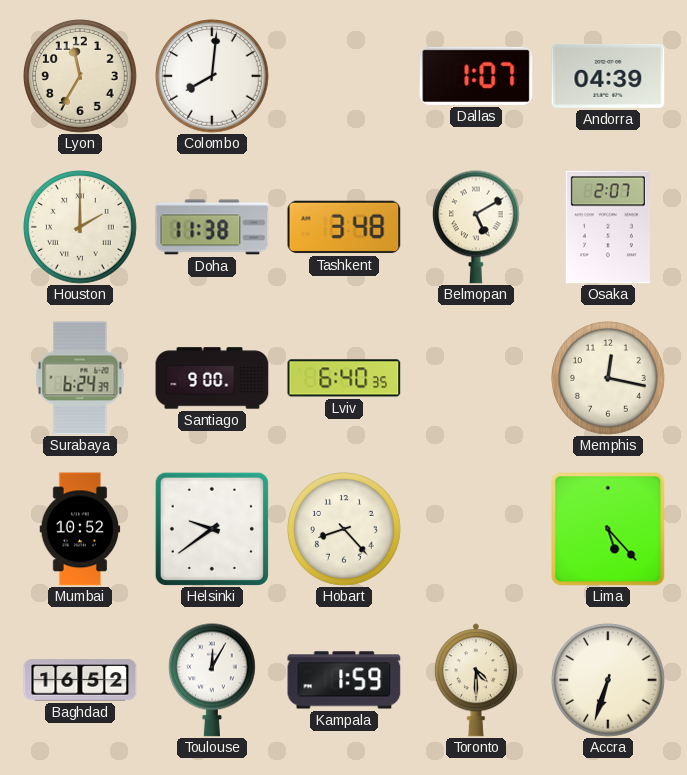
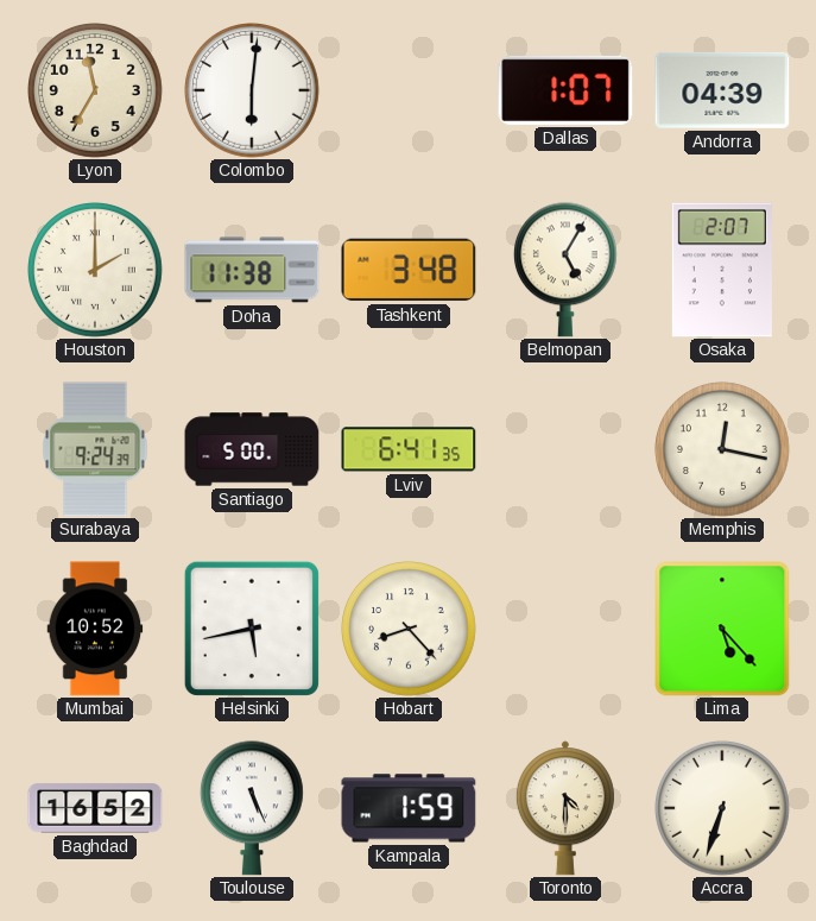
Colombo: 8:01 -> 6:01 (253, 92)
Belmopan: 5:10 -> 5:05 (565, 270)
Surabaya: 6:24 -> 9:24 (95, 449)
Santiago: 9:00 -> 5:00 (252, 449)
Lviv: 6:40 -> 6:41 (409, 449)
Helsinki: 9:39 -> 5:43 (252, 629)
Toulouse: 12:05 -> 5:26 (252, 808)
